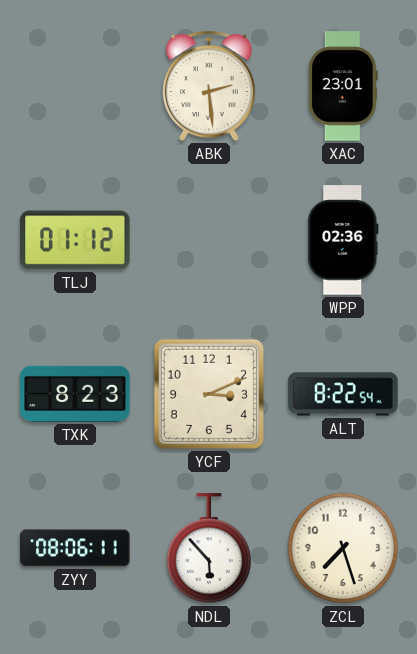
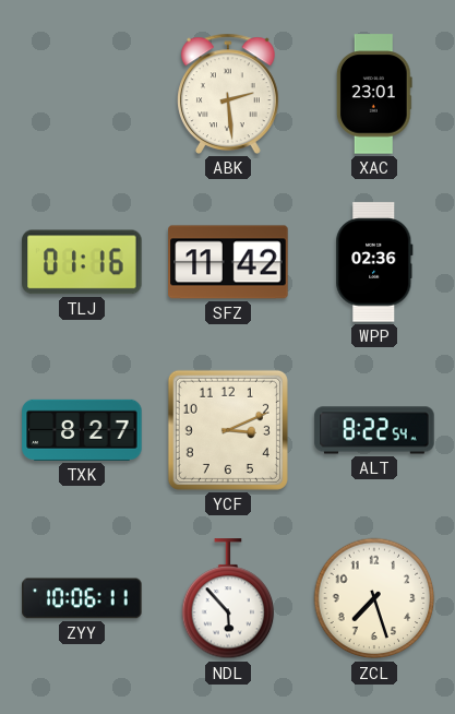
TLJ: 01:12 -> 01:16 (82, 262)
SFZ: none -> 11:42 (228, 262)
TXK: 8:23 -> 8:27 (82, 430)
ZYY: 08:06 -> 10:06 (82, 598)
